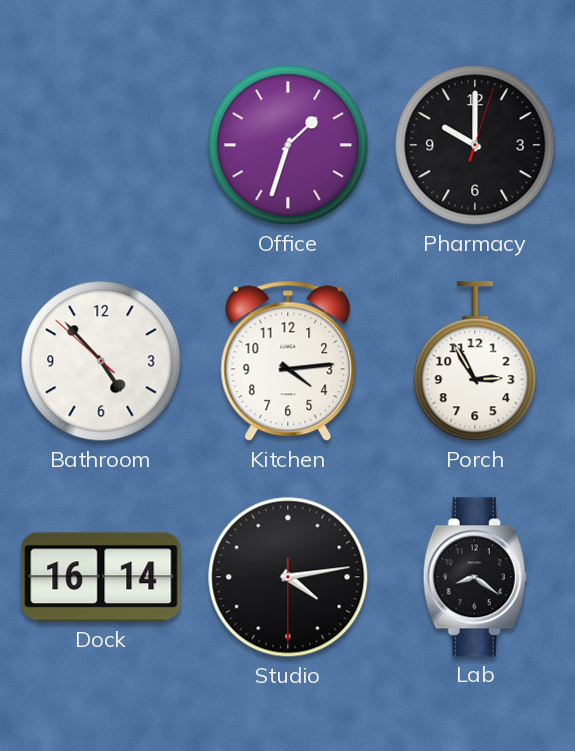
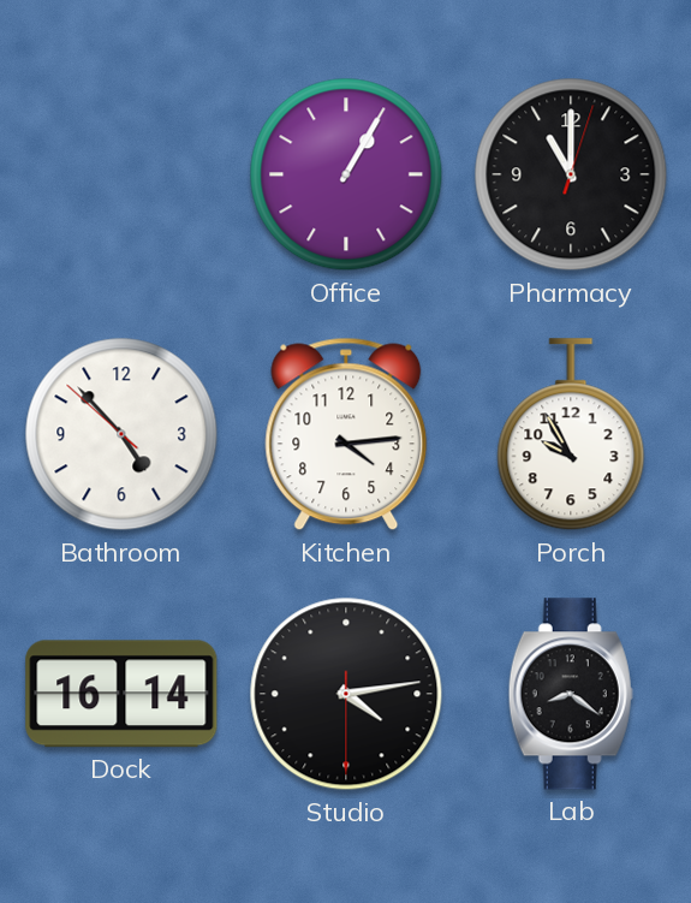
Office: 1:33 -> 1:05 (346, 174)
Pharmacy: 10:00 -> 11:00 (571, 174)
Porch: 2:55 -> 9:55 (571, 435)
